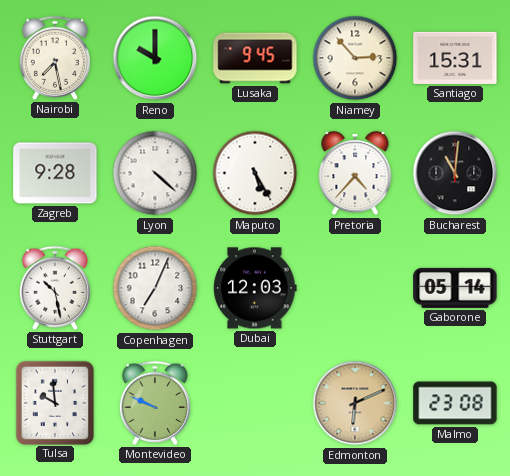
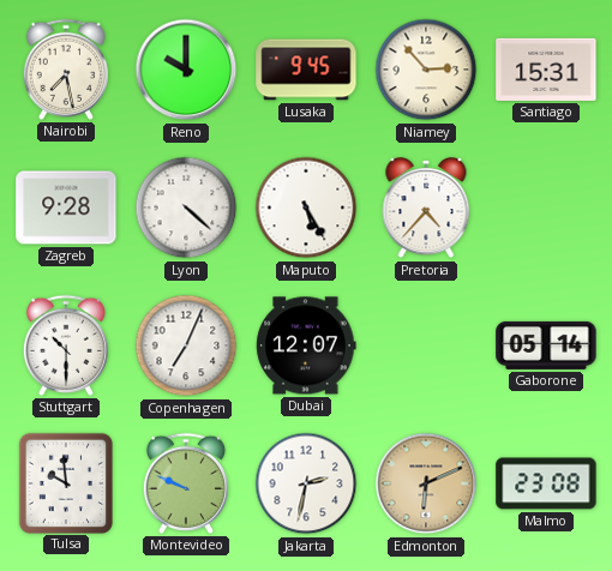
Bucharest: 11:01 -> none (455, 173)
Stuttgart: 10:28 -> 10:30 (65, 345)
Dubai: 12:03 -> 12:07 (306, 345)
Jakarta: none -> 2:32 (306, 483)
